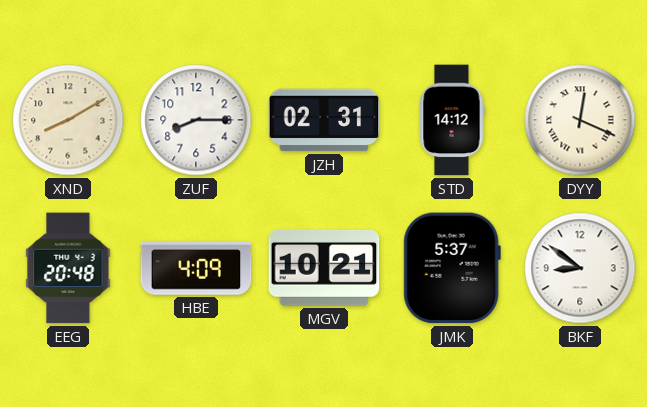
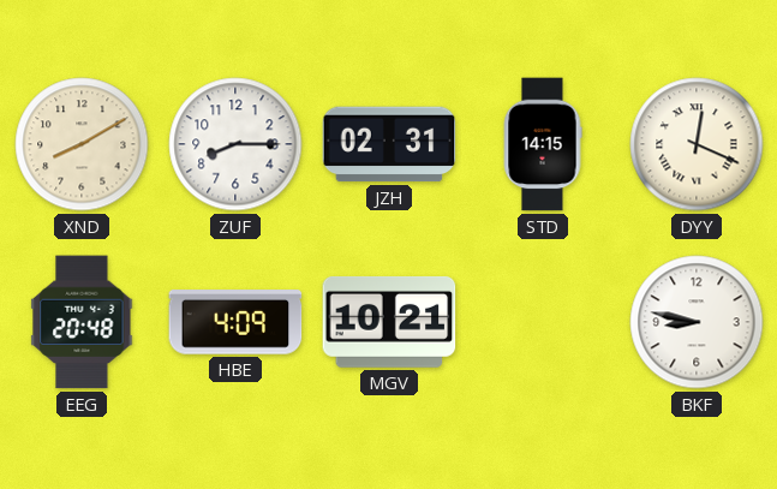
STD: 14:12 -> 14:15 (543, 144)
JMK: 5:37 -> none (452, 268)
BKF: 8:51 -> 8:47 (697, 322)
